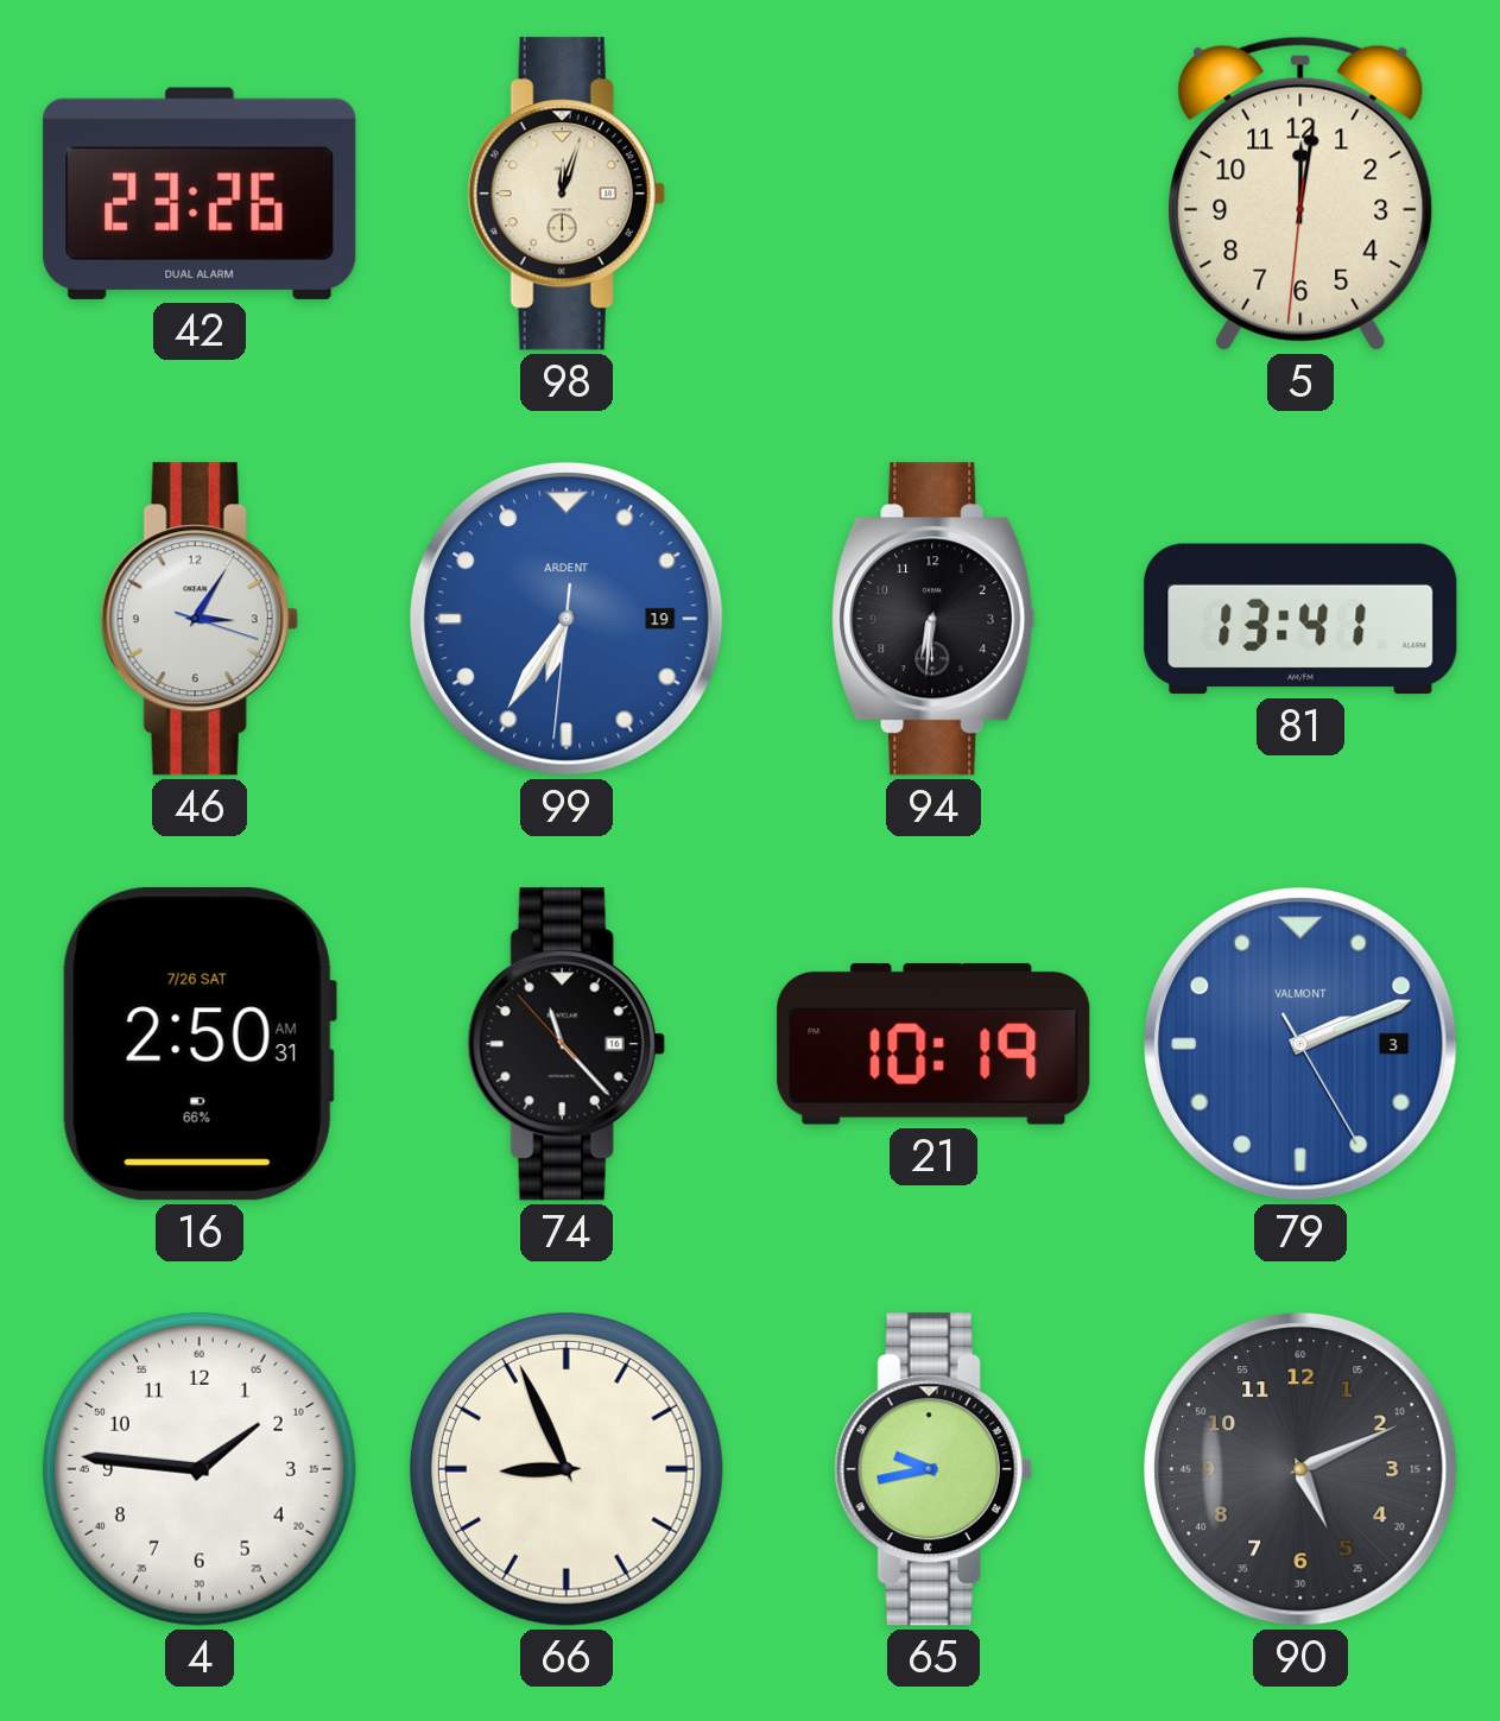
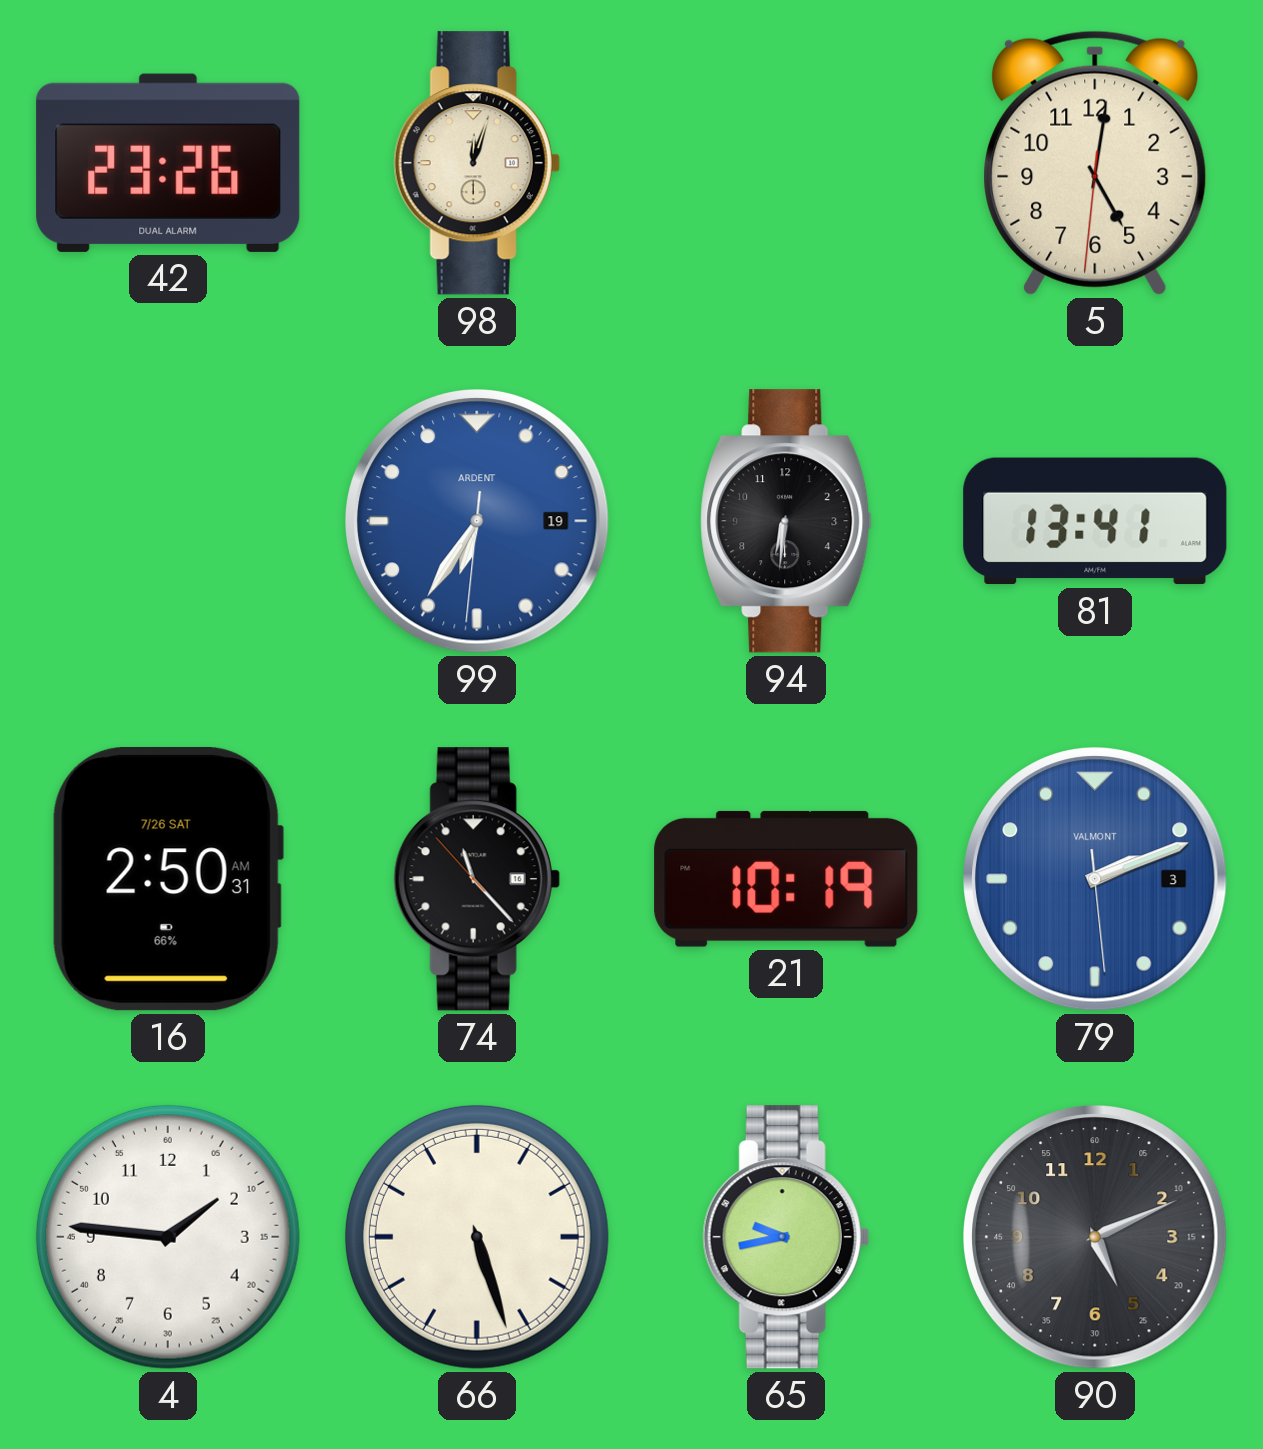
5: 12:01 -> 5:01 (1095, 163)
46: 3:05 -> none (200, 619)
79: 2:11:25 -> 2:11:29 (1096, 880)
66: 8:56 -> 5:27 (477, 1237)
